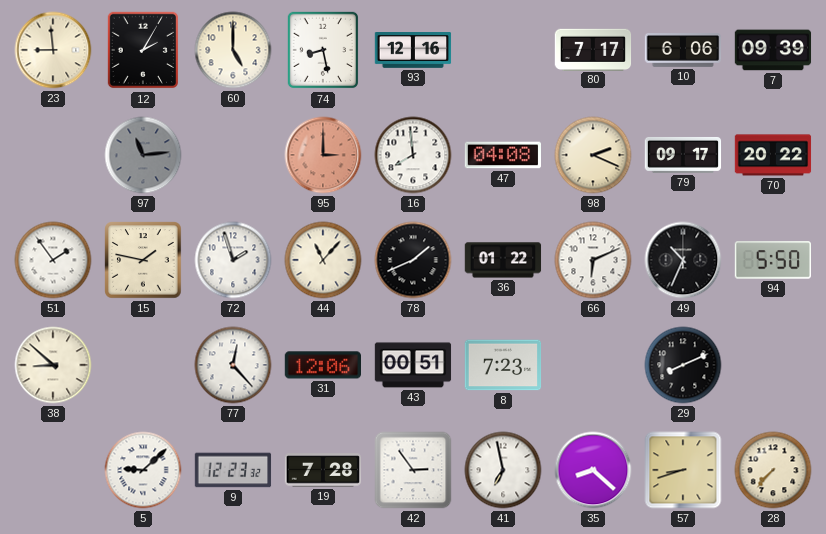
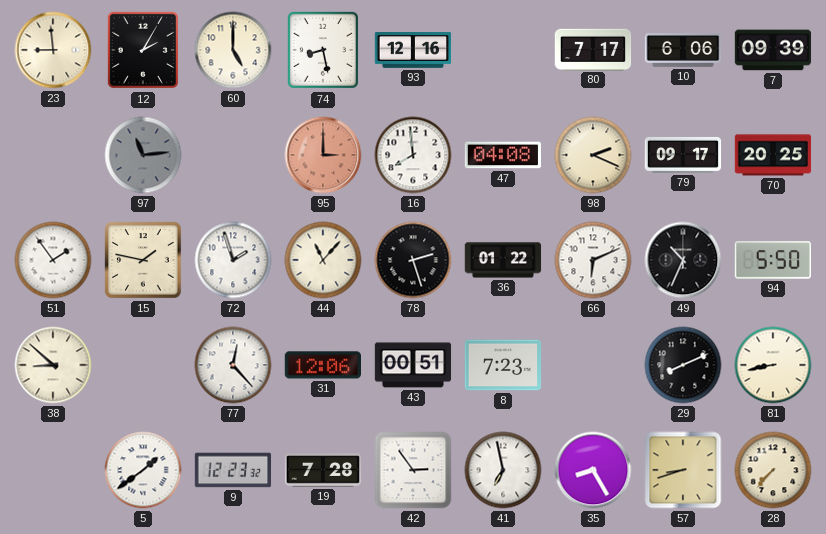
70: 20:22 -> 20:25 (773, 155)
78: 1:41 -> 2:27 (413, 260)
81: none -> 8:43 (773, 365)
5: 9:08 -> 1:39 (143, 470)
35: 8:22 -> 8:25 (593, 470)
